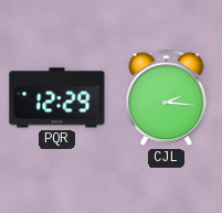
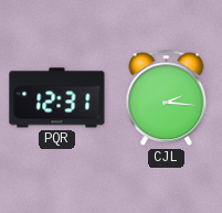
PQR: 12:29 -> 12:31 (57, 98)
